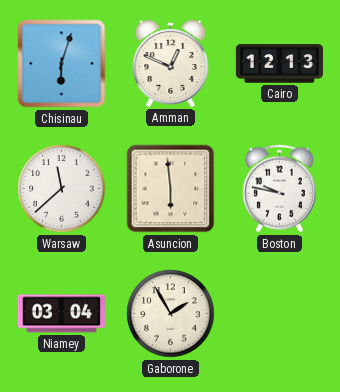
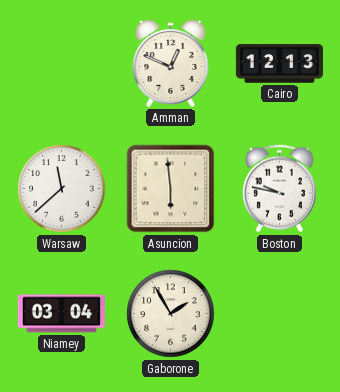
Chisinau: 6:03 -> none (62, 64)
